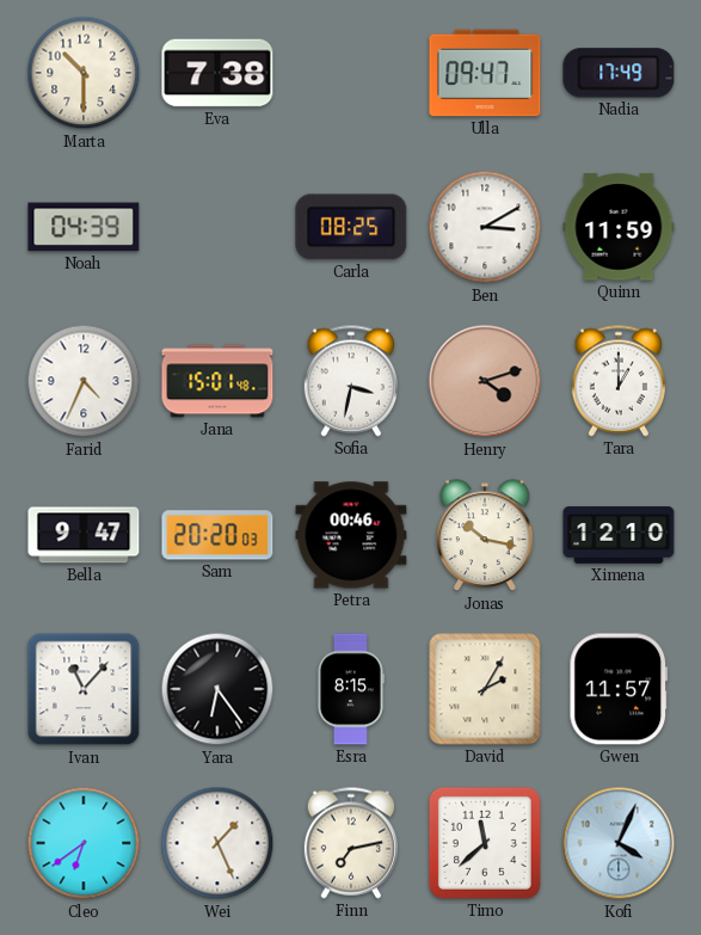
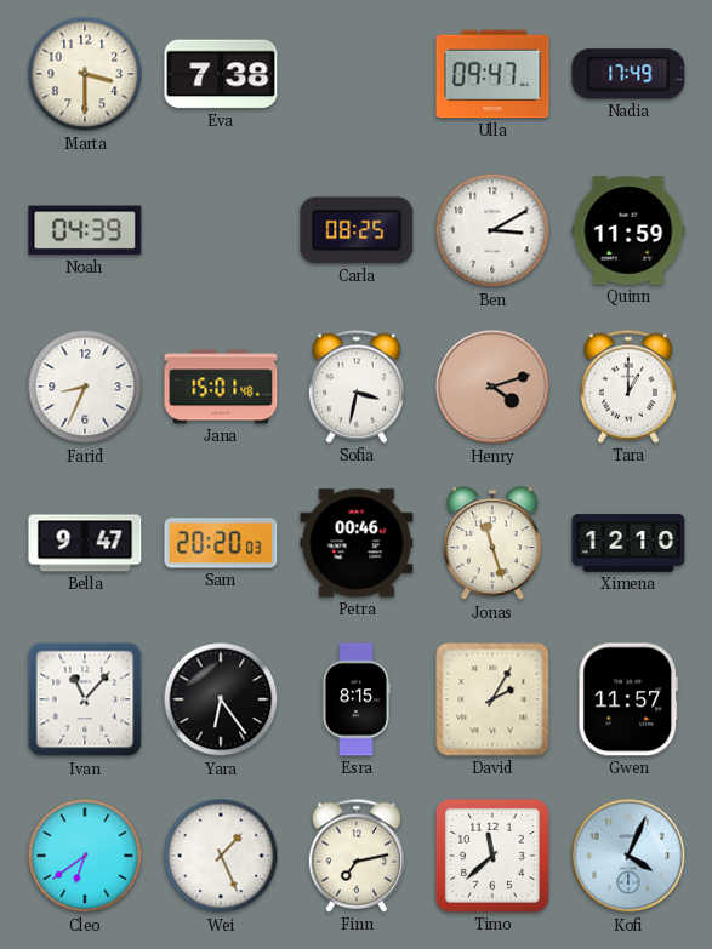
Marta: 10:30 -> 3:30 (85, 74)
Farid: 4:34 -> 8:34 (85, 387)
Jonas: 10:17 -> 11:27 (494, 544)
